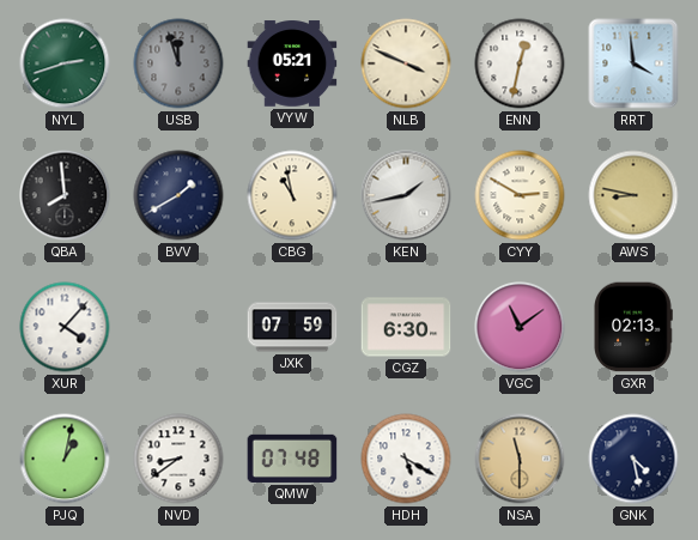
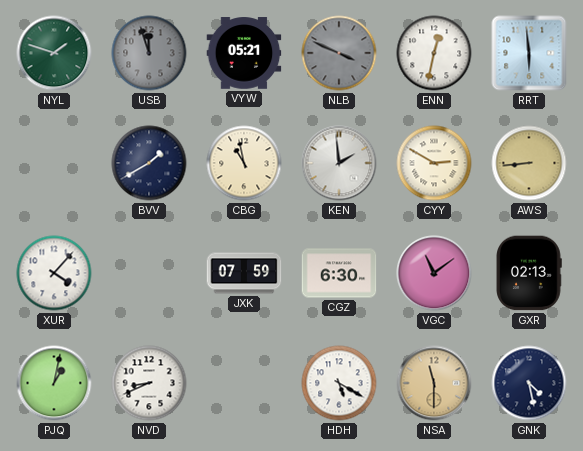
NYL: 2:42 -> 1:48 (54, 53)
NLB dial: cream -> grey (339, 53)
RRT: 3:59 -> 5:59 (529, 53)
QBA: 7:59 -> none (65, 195)
KEN: 1:43 -> 1:59 (339, 163)
AWS: 8:47 -> 8:44 (529, 163)
NVD: 8:39 -> 8:41 (149, 383)
QMW: 07:48 -> none (292, 459)
